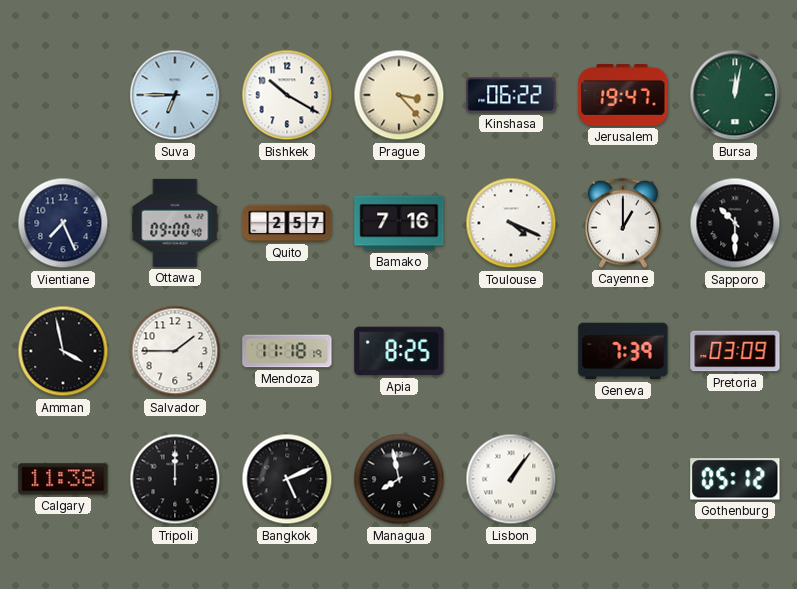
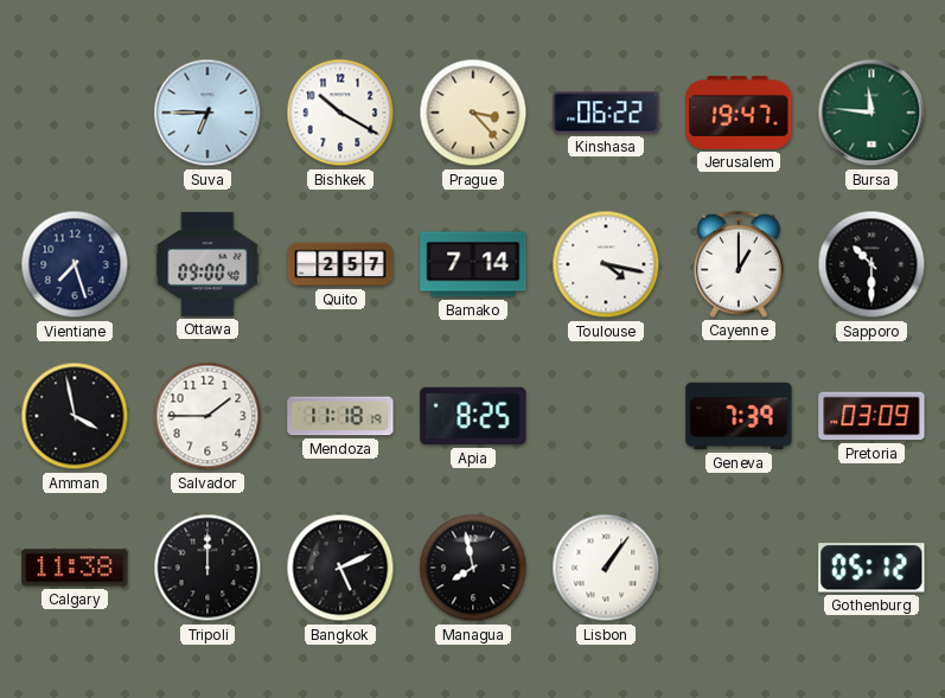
Bursa: 12:02 -> 11:46 (871, 113)
Vientiane: 7:26 -> 7:27 (75, 264)
Bamako: 7:16 -> 7:14 (473, 264)
Toulouse: 4:19 -> 4:17 (606, 264)
